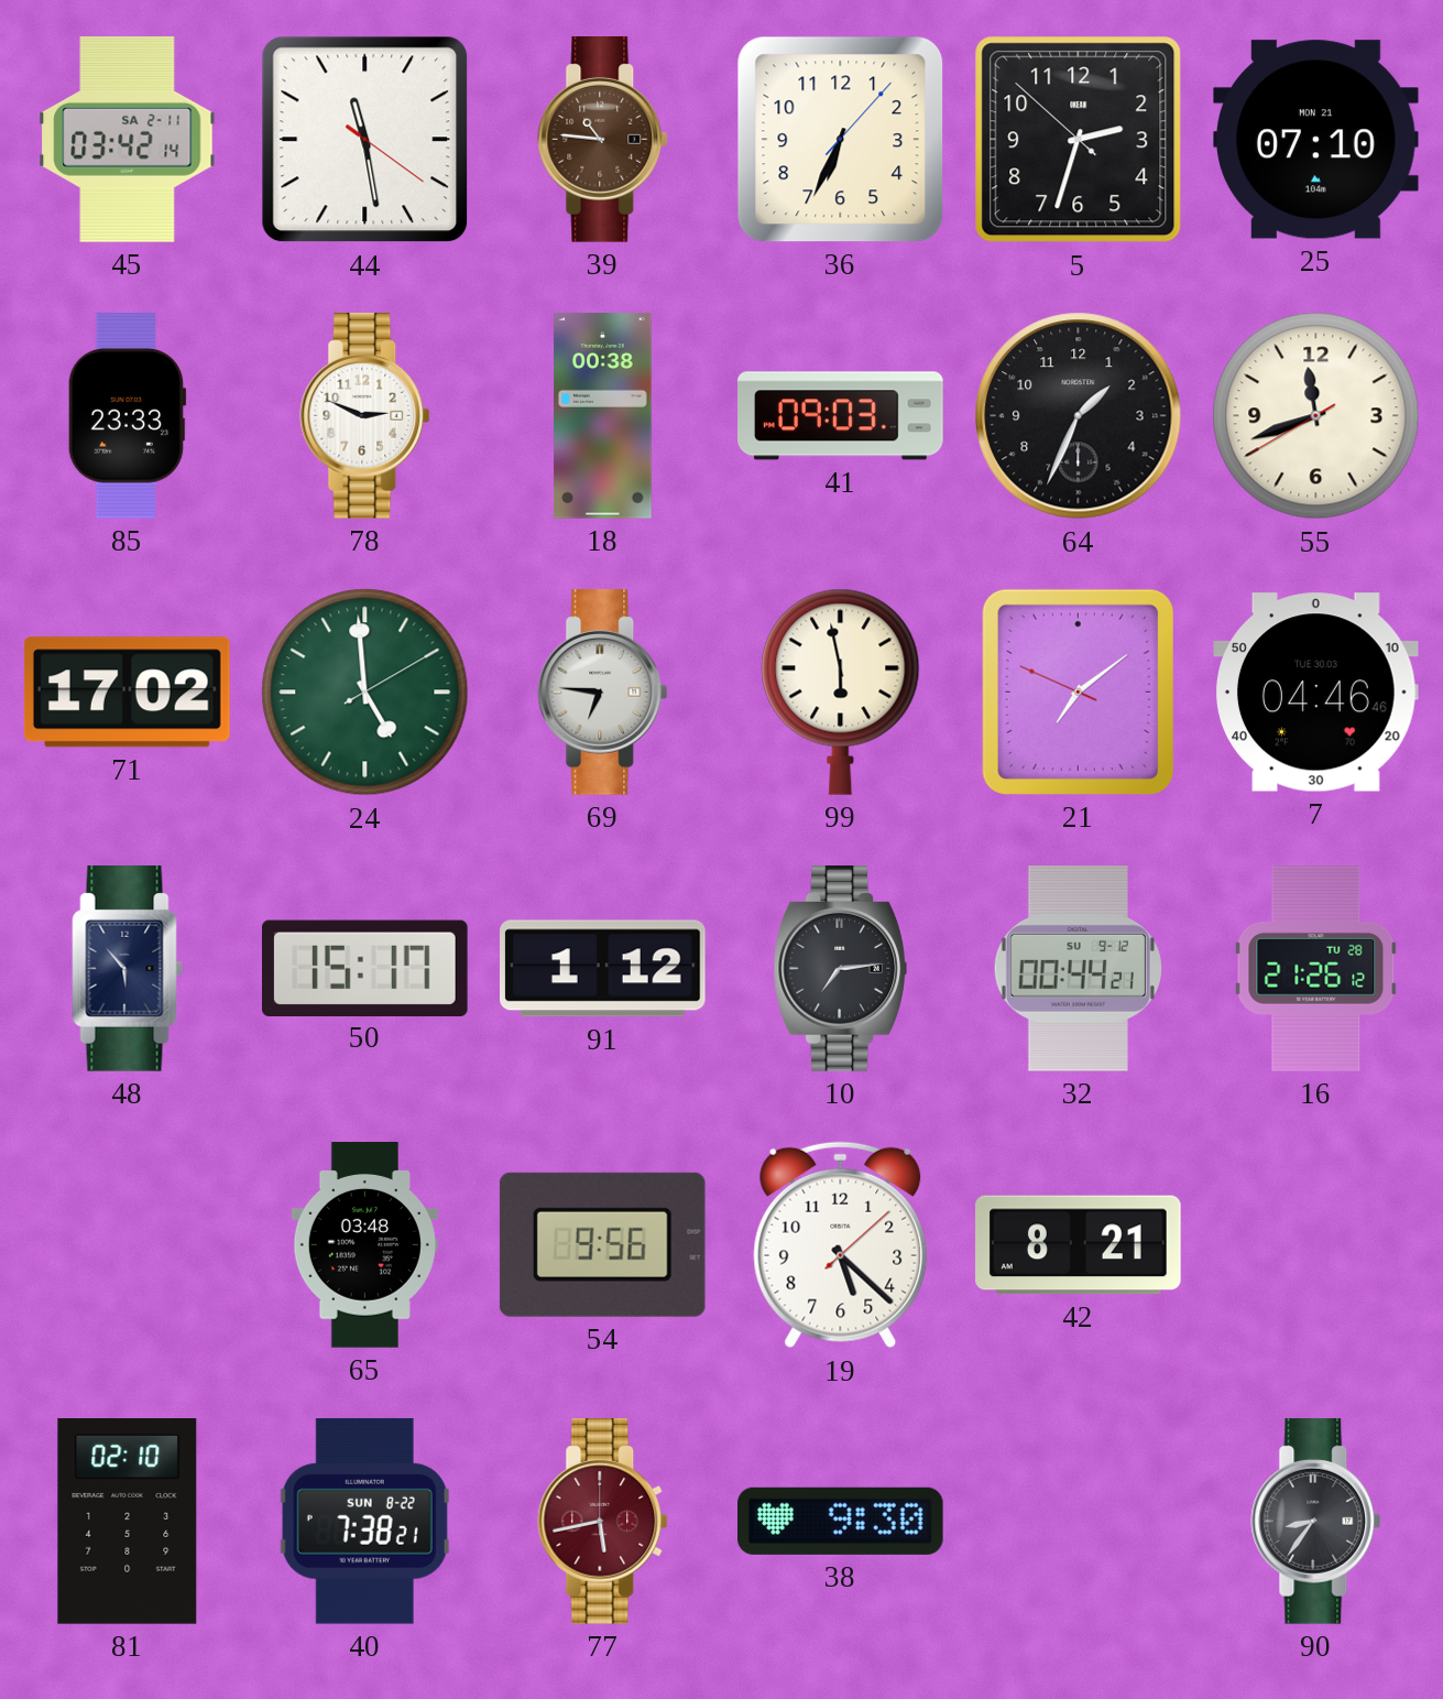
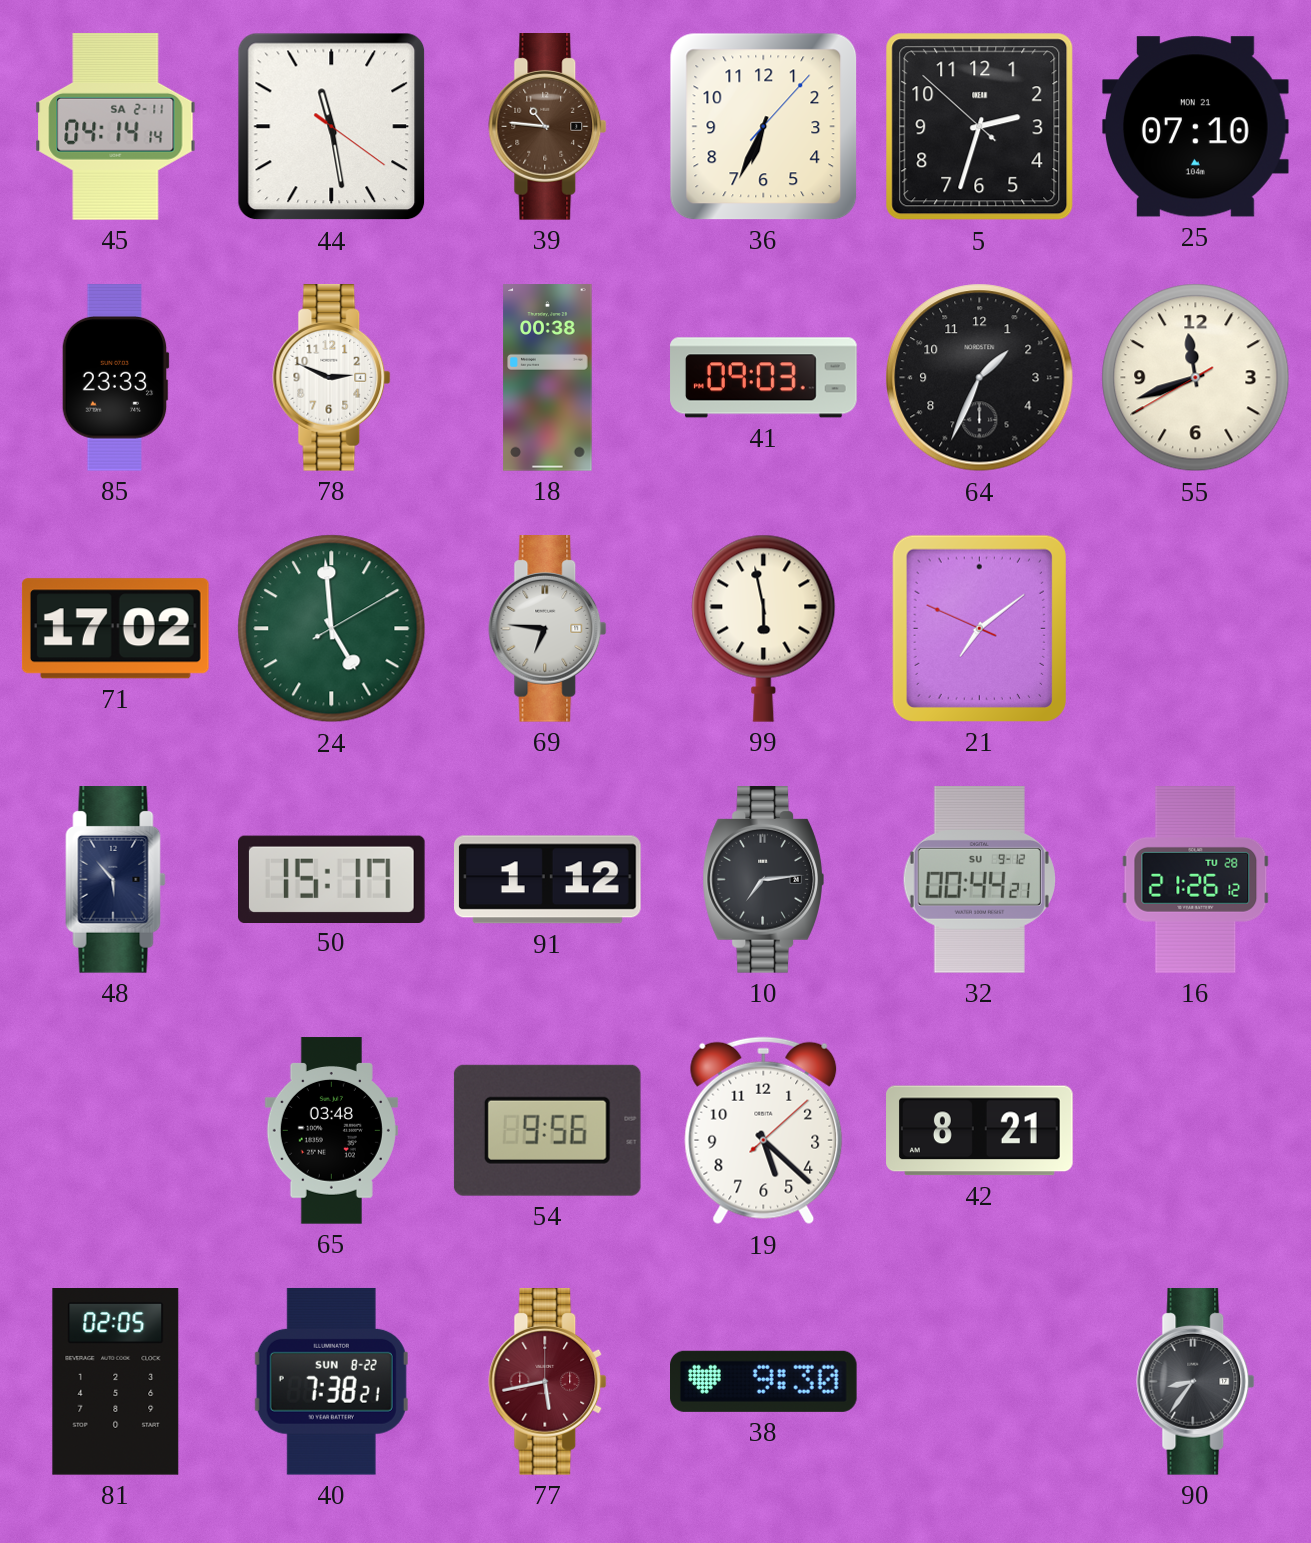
45: 03:42 -> 04:14 (116, 127)
7: 04:46 -> none (1316, 693)
81: 02:10 -> 02:05 (116, 1382)
